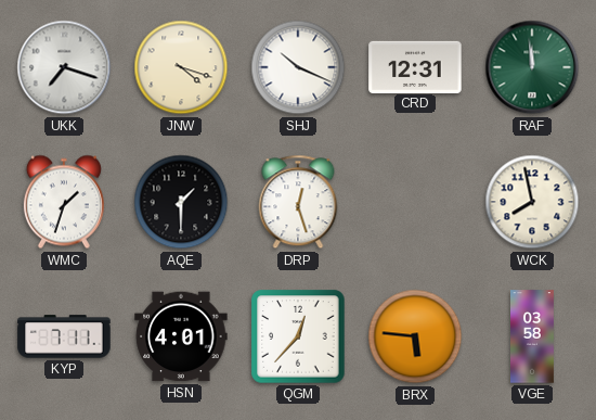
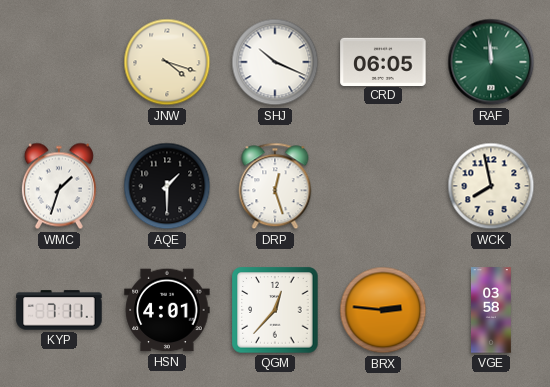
UKK: 7:18 -> none (64, 67)
CRD: 12:31 -> 06:05 (383, 61)
BRX: 5:46 -> 2:46 (383, 310)
